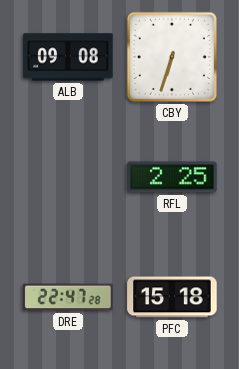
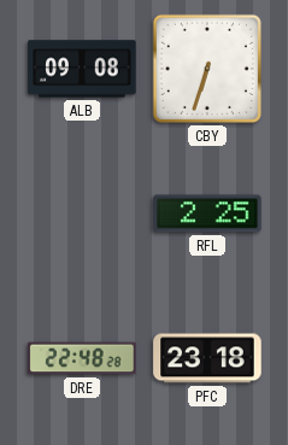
DRE: 22:47 -> 22:48 (82, 358)
PFC: 15:18 -> 23:18 (207, 358)
